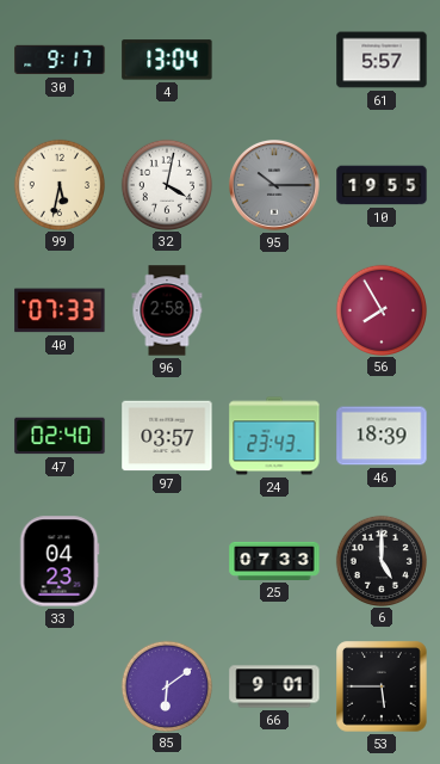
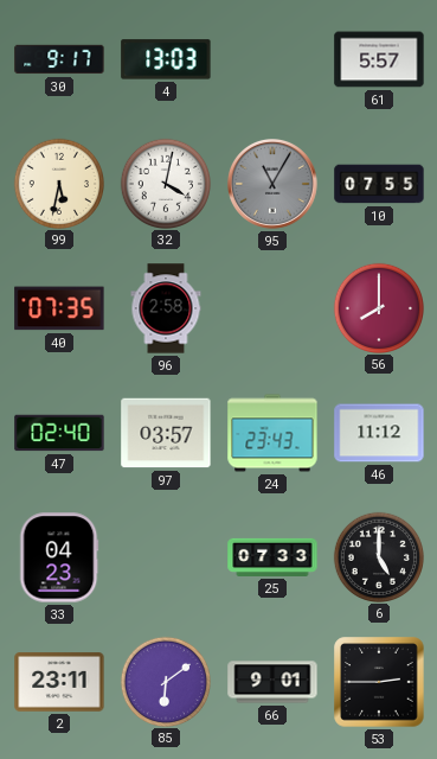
4: 13:04 -> 13:03 (166, 59)
95: 10:15 -> 11:05 (274, 185)
10: 19:55 -> 07:55 (379, 184)
40: 07:33 -> 07:35 (59, 308)
56: 7:55 -> 8:00 (378, 307)
46: 18:39 -> 11:12 (379, 433)
2: none -> 23:11 (59, 682)
53: 5:45 -> 2:45 (379, 682)
